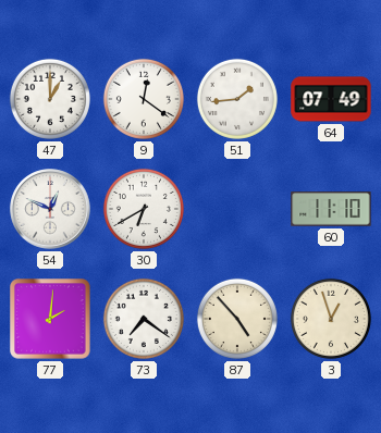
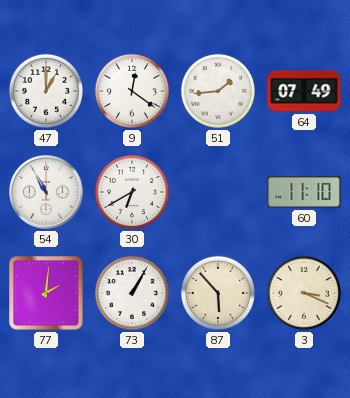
54: 12:49 -> 10:55 (46, 192)
73: 7:21 -> 1:05 (132, 293)
87: 4:53 -> 5:53 (218, 293)
3: 12:57 -> 3:19 (304, 293)
